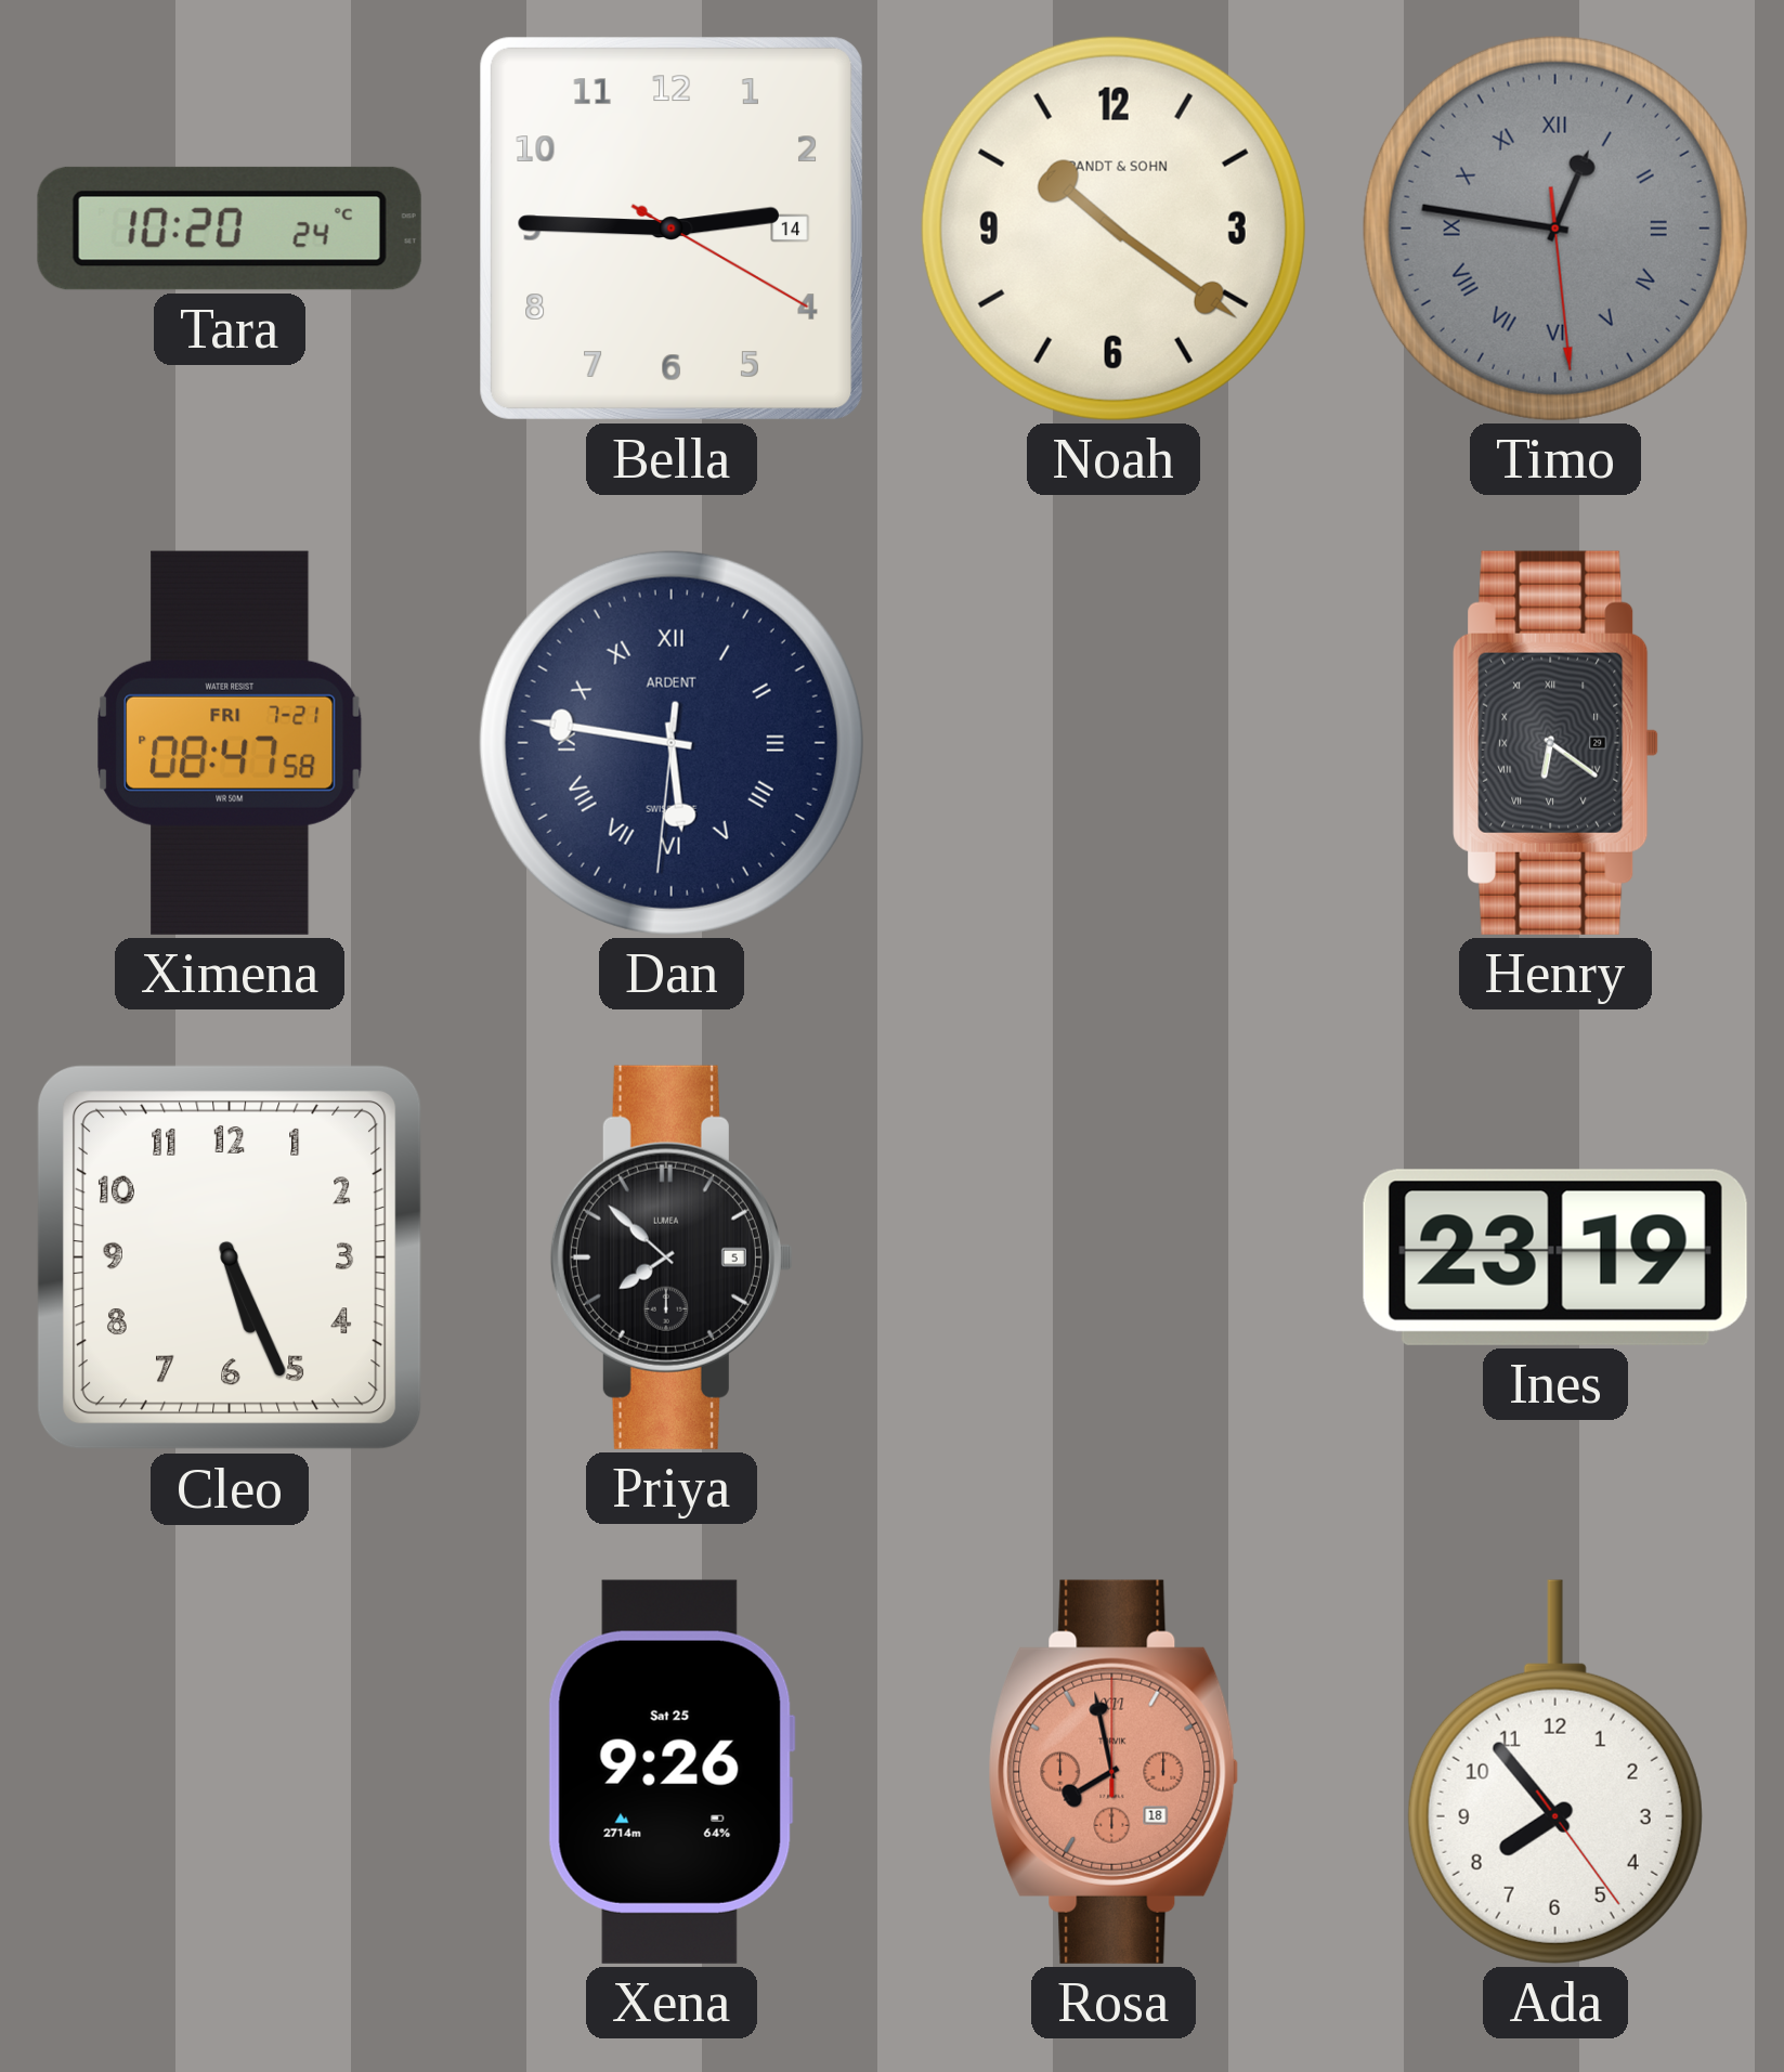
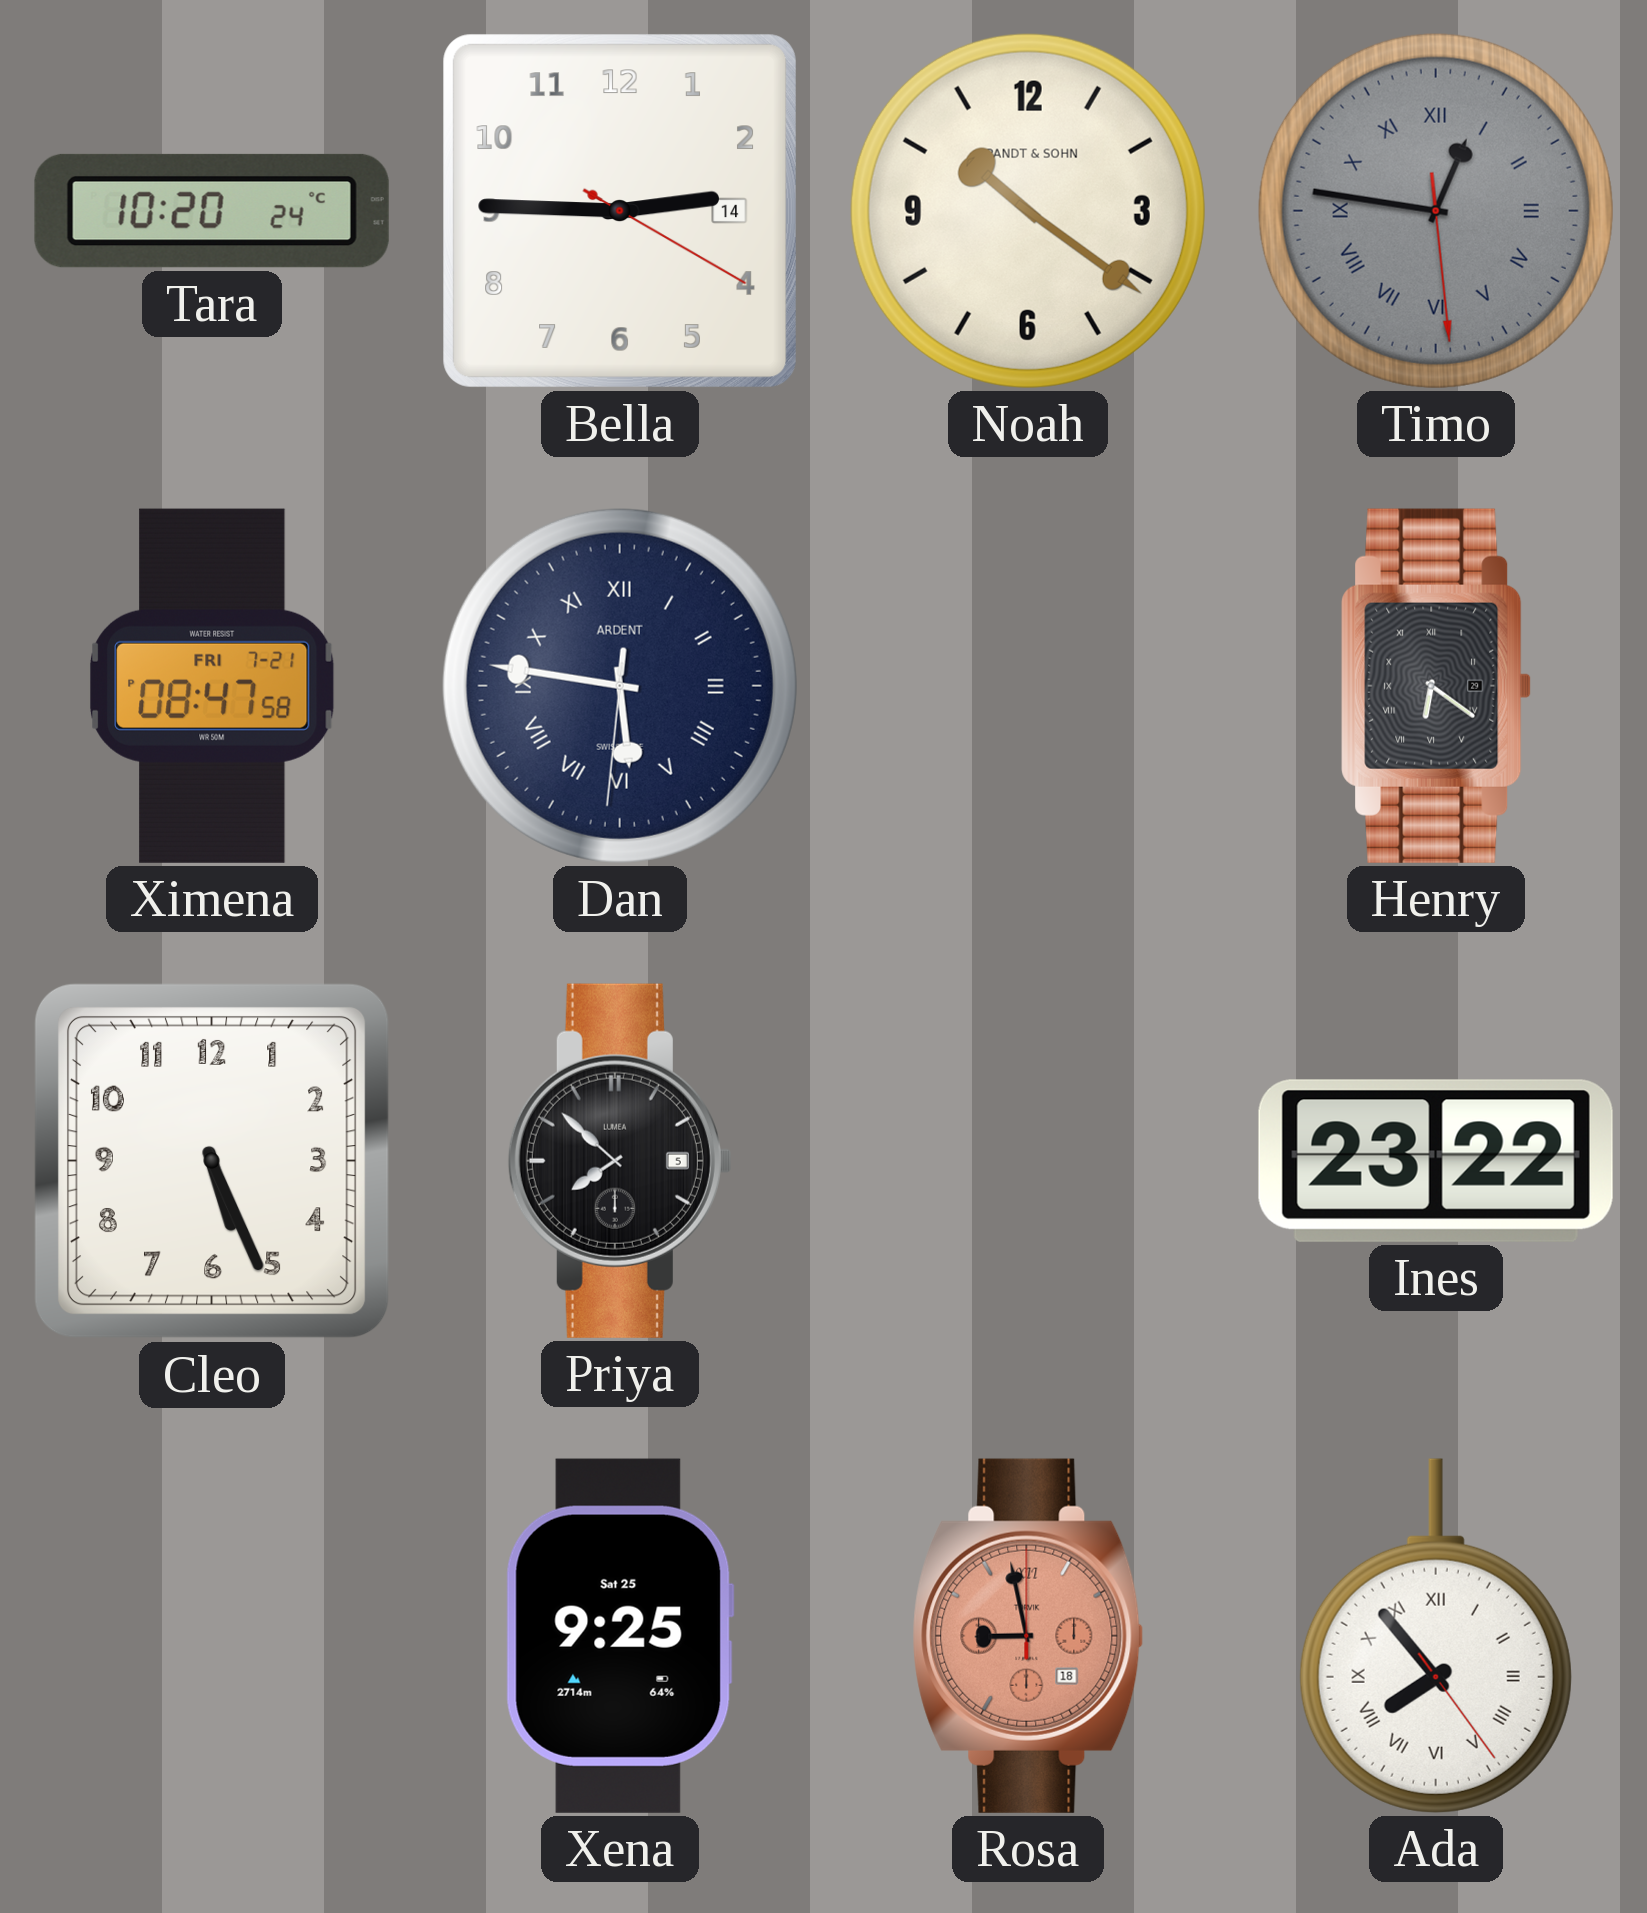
Ines: 23:19 -> 23:22 (1436, 1161)
Xena: 9:26 -> 9:25 (620, 1636)
Rosa: 7:58 -> 8:58 (1028, 1636)
Ada numerals: Arabic -> Roman (1436, 1636)
